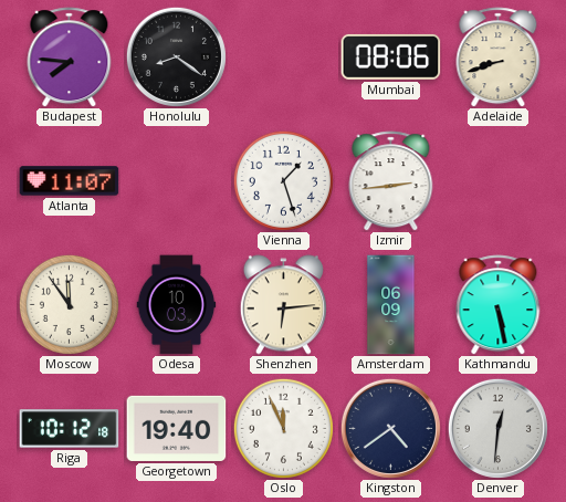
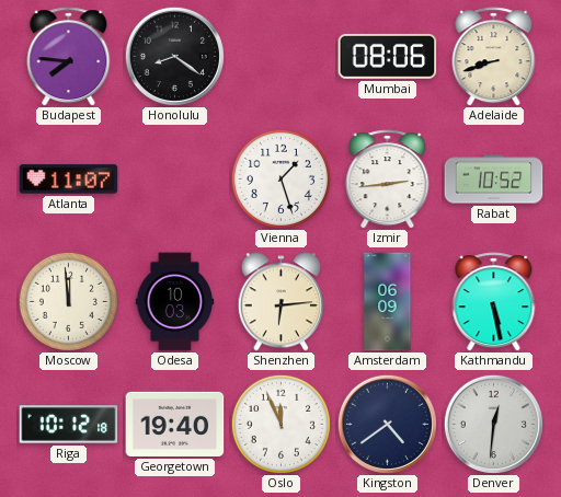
Rabat: none -> 10:52 (494, 180)
Moscow: 11:54 -> 11:59 (68, 301)
